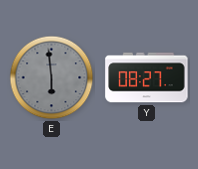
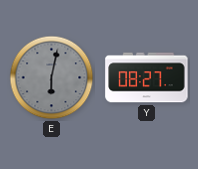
E: 5:59 -> 6:02 (52, 78)
